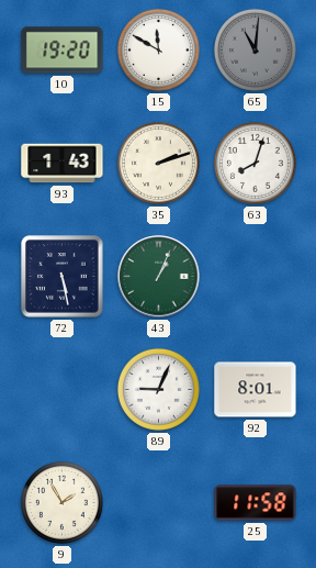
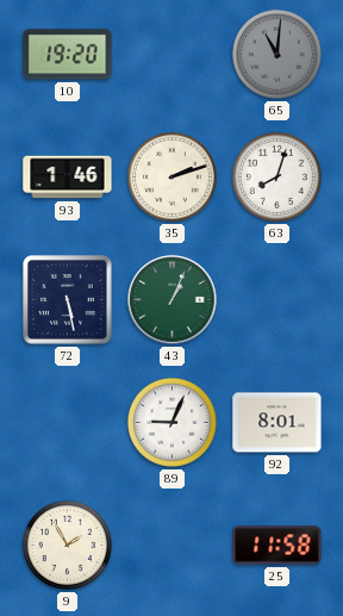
15: 11:50 -> none (158, 49)
93: 1:43 -> 1:46 (68, 178)
